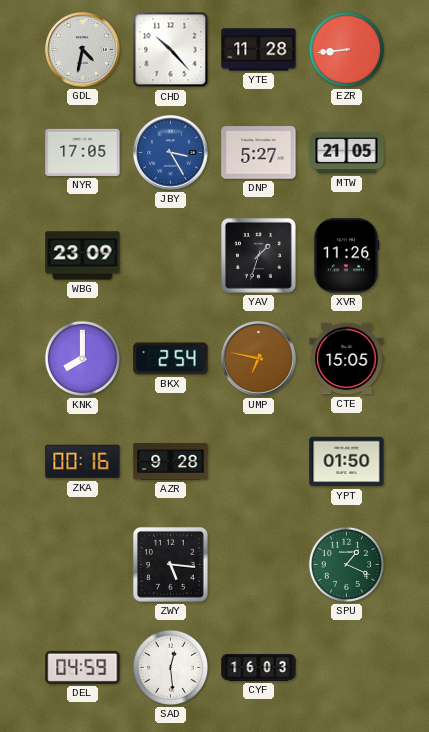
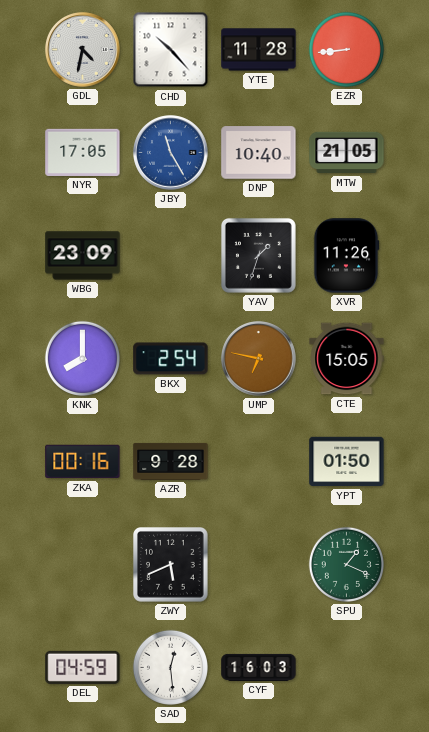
JBY: 3:25 -> 11:25 (171, 153)
DNP: 5:27 -> 10:40 (259, 153)
ZWY: 5:16 -> 5:41 (171, 565)
